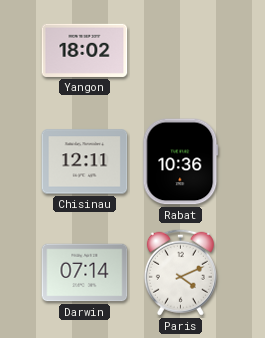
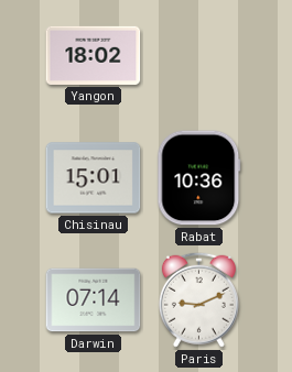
Chisinau: 12:11 -> 15:01 (94, 178)
Paris: 4:11 -> 9:11 (198, 299)
